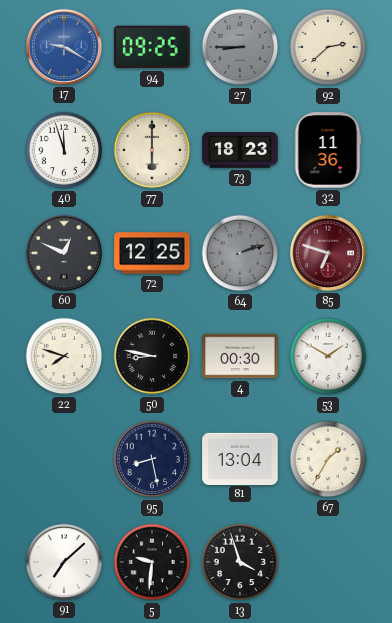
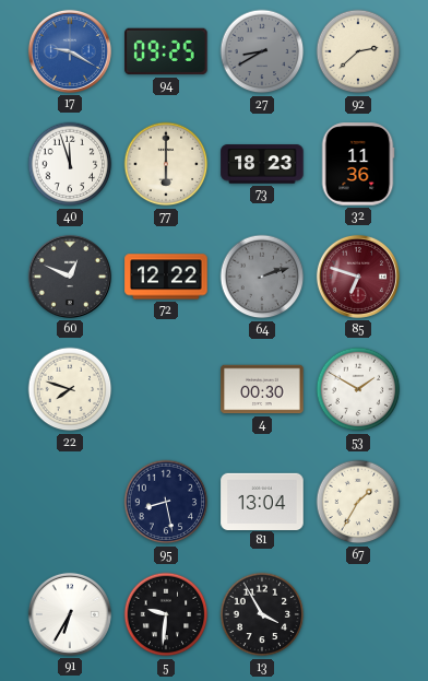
27: 8:45 -> 8:40 (262, 51)
72: 12:25 -> 12:22 (166, 277)
50: 8:47 -> none (152, 356)
91: 7:08 -> 6:35 (70, 614)
13: 3:57 -> 3:55 (262, 614)
